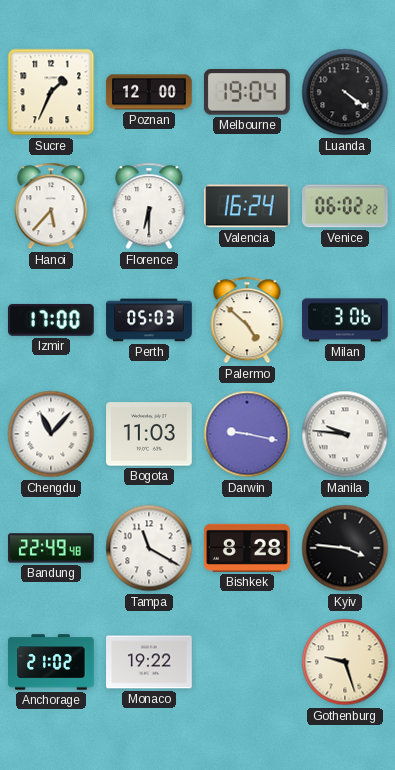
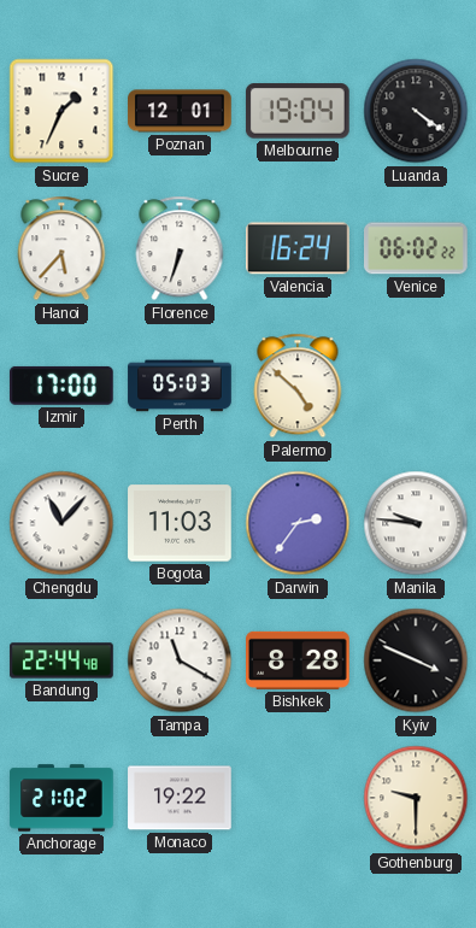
Poznan: 12:00 -> 12:01 (180, 111)
Florence: 6:30 -> 6:33 (180, 248)
Milan: 3:06 -> none (345, 320)
Darwin: 9:17 -> 2:36 (298, 523)
Bandung: 22:49 -> 22:44 (61, 660)
Kyiv: 3:46 -> 3:49 (416, 660)
Gothenburg: 9:27 -> 9:30 (416, 798)
